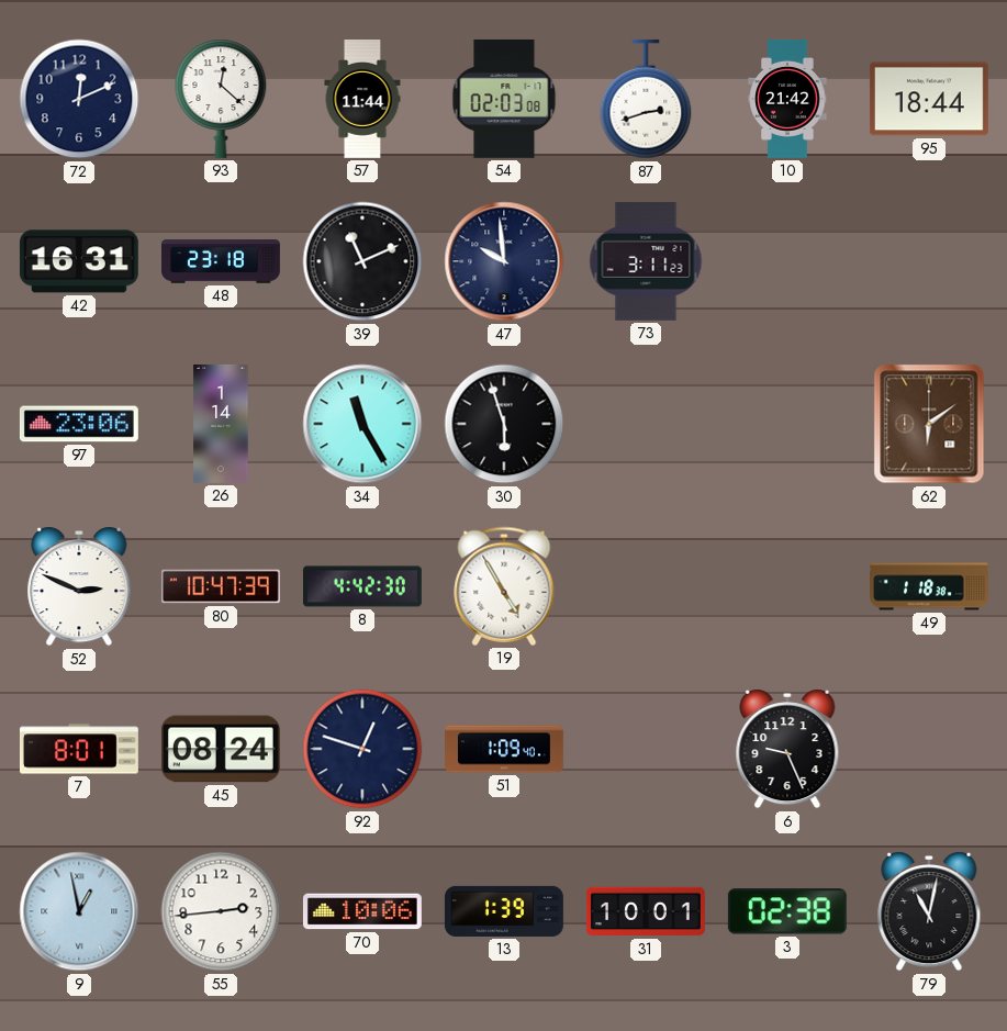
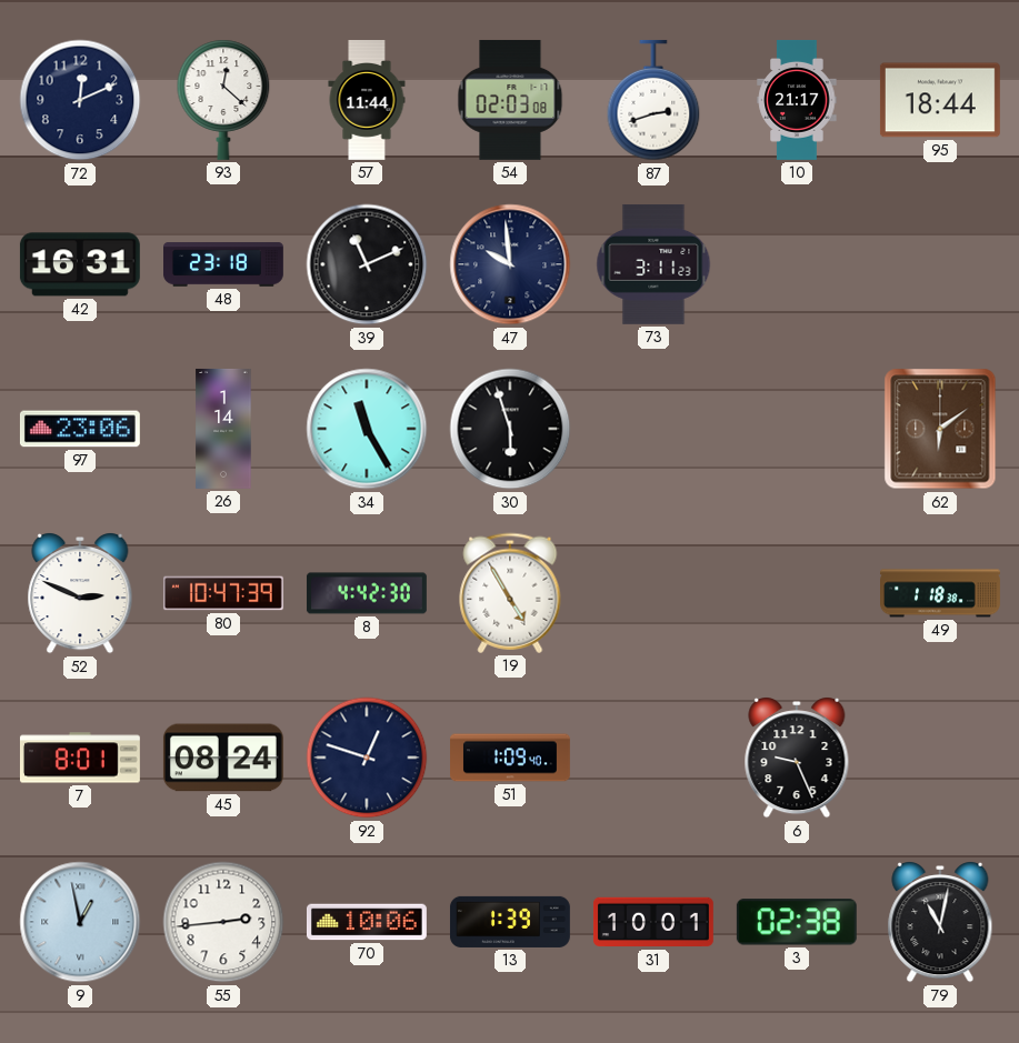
10: 21:42 -> 21:17 (797, 100)
